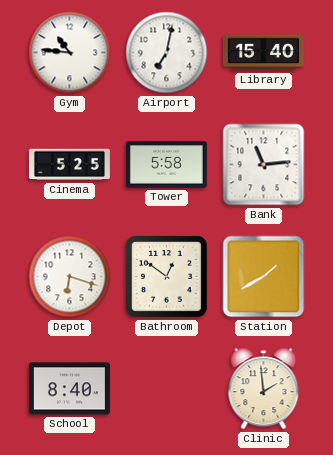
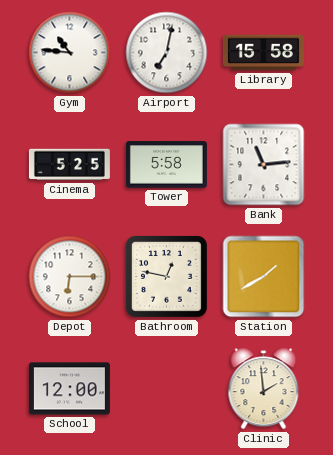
Library: 15:40 -> 15:58 (263, 53)
Depot: 6:18 -> 6:15 (70, 277)
Bathroom: 12:51 -> 12:47 (166, 276)
School: 8:40 -> 12:00 (69, 389)
